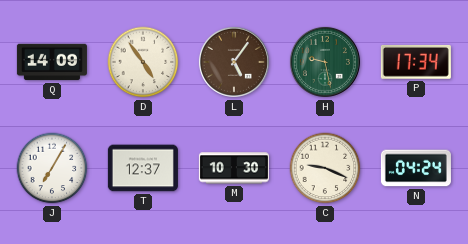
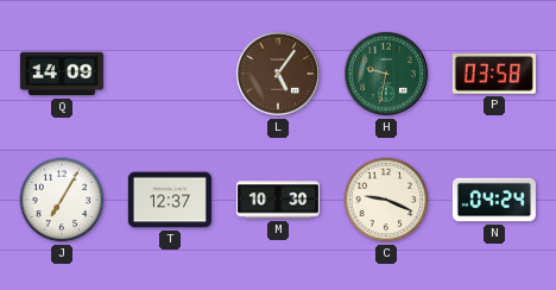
D: 4:54 -> none (143, 62)
H: 9:28 -> 9:32 (386, 74)
P: 17:34 -> 03:58 (494, 74)
